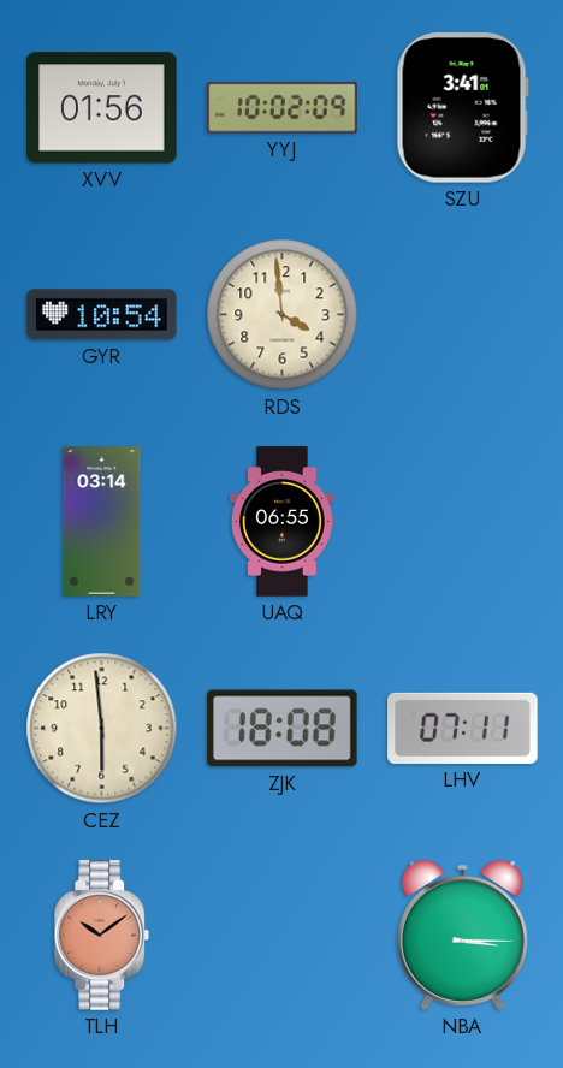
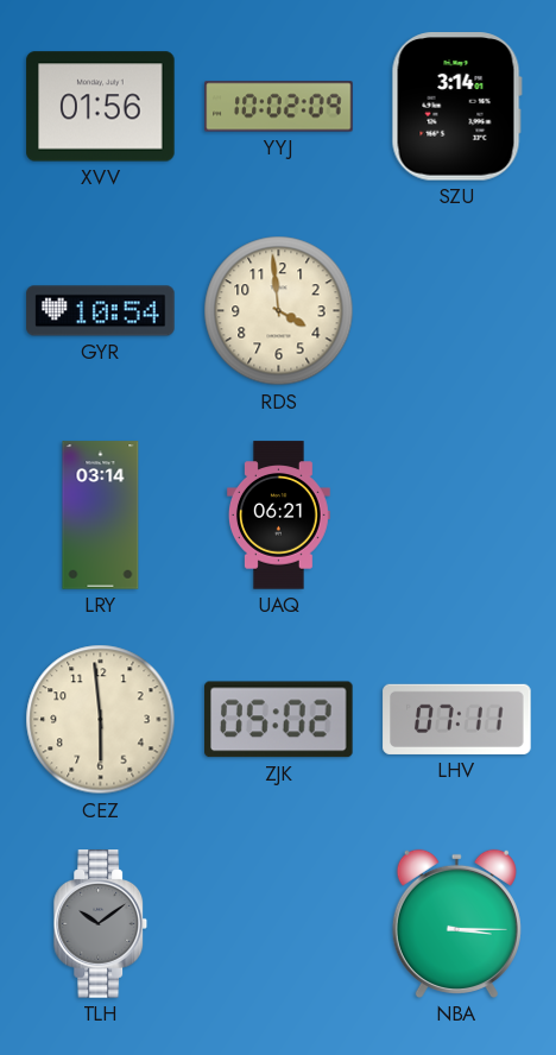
SZU: 3:41 -> 3:14 (456, 107)
UAQ: 06:55 -> 06:21 (278, 516)
ZJK: 18:08 -> 05:02 (279, 720)
TLH dial: salmon -> grey (101, 924)
